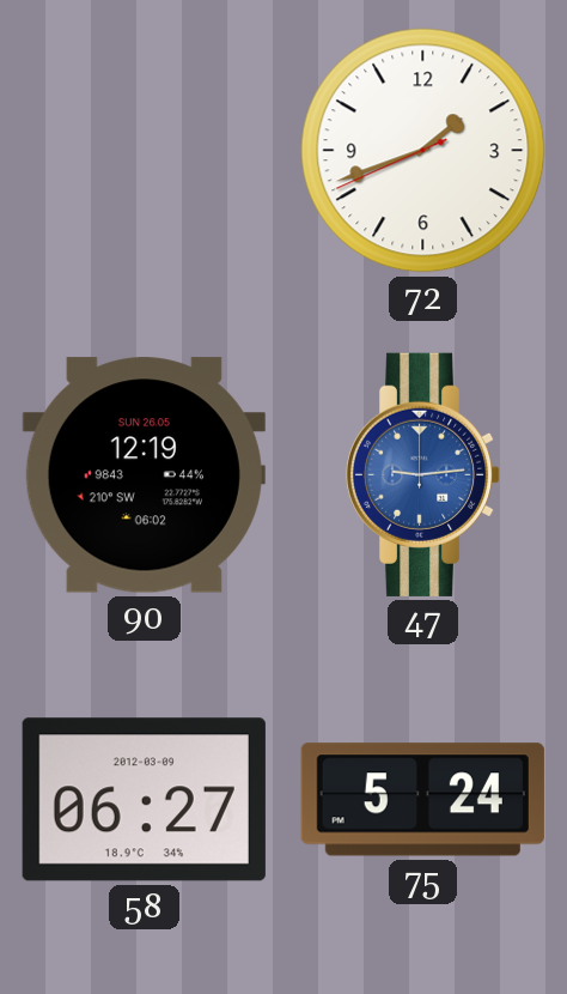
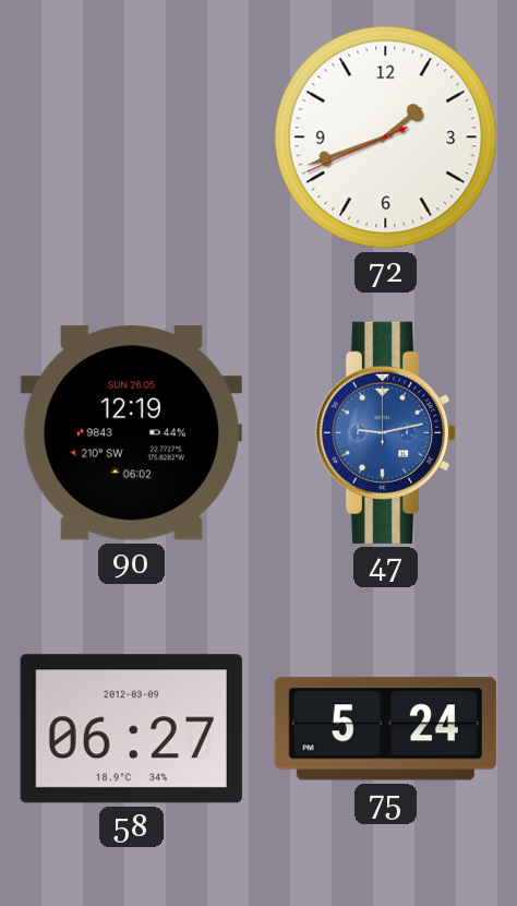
47: 9:14 -> 9:13 (386, 432)
